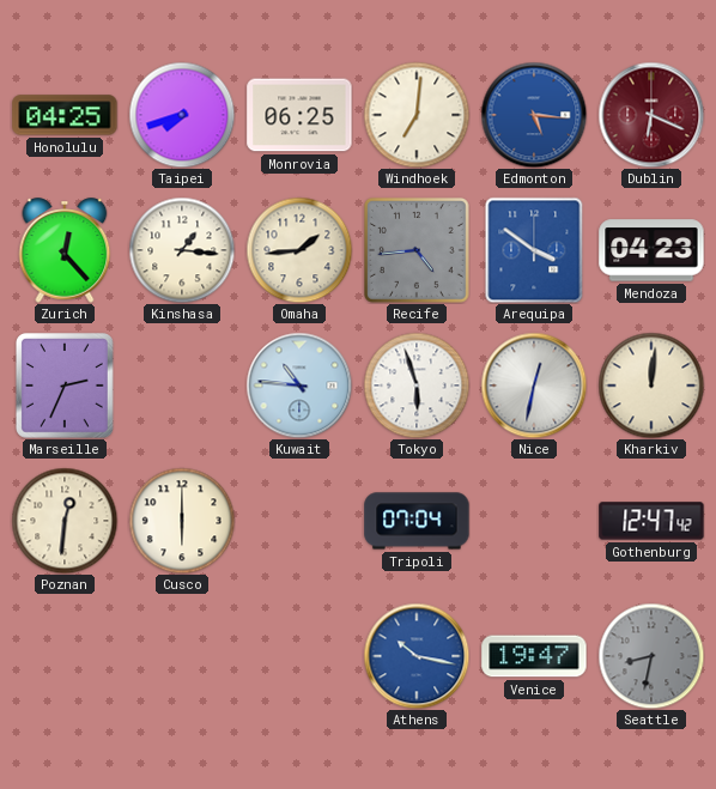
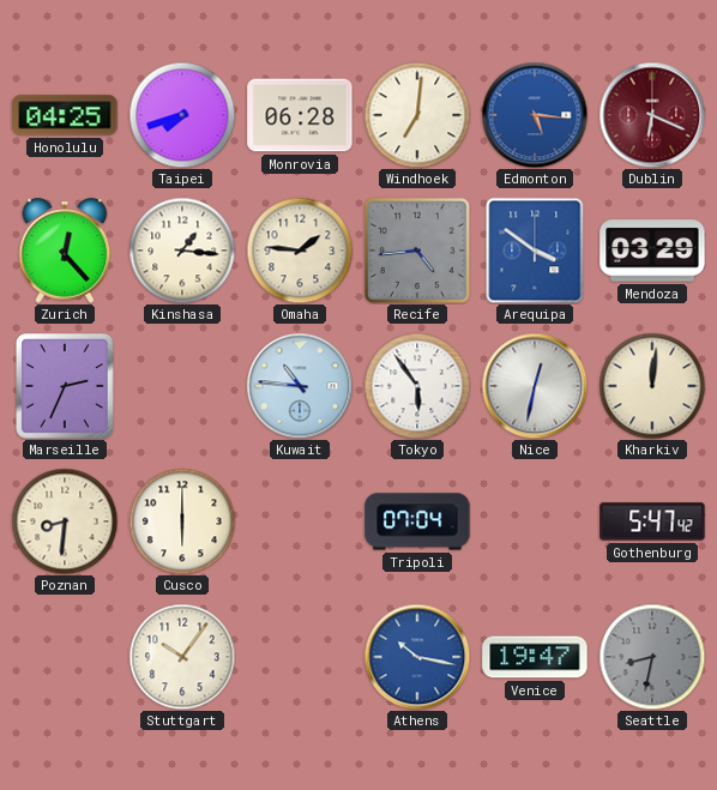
Monrovia: 06:25 -> 06:28 (300, 115)
Omaha: 1:44 -> 1:46 (300, 251)
Mendoza: 04:23 -> 03:29 (652, 251)
Tokyo: 5:57 -> 5:54 (417, 386)
Poznan: 12:31 -> 8:31 (65, 521)
Gothenburg: 12:47 -> 5:47 (652, 521)
Stuttgart: none -> 10:06 (182, 657)
